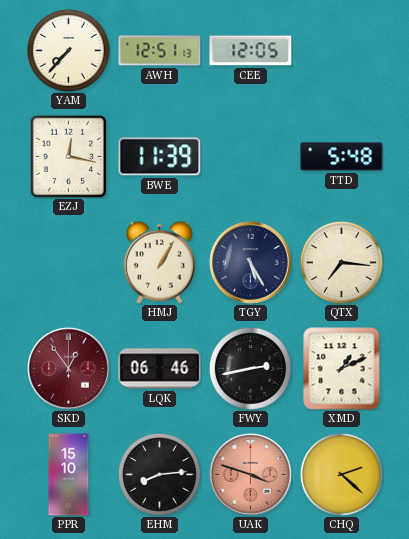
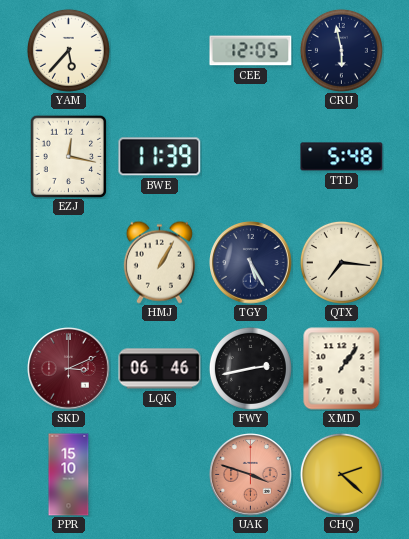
YAM: 7:37 -> 5:37 (68, 50)
AWH: 12:51 -> none (160, 51)
CRU: none -> 5:58 (341, 50)
SKD: 12:54 -> 3:11 (69, 369)
XMD: 1:11 -> 1:06 (342, 369)
EHM: 8:14 -> none (159, 474)
